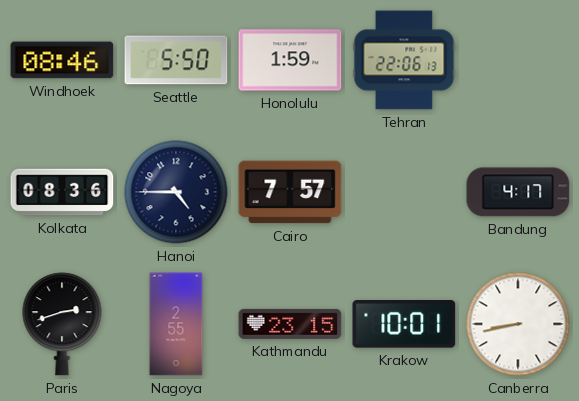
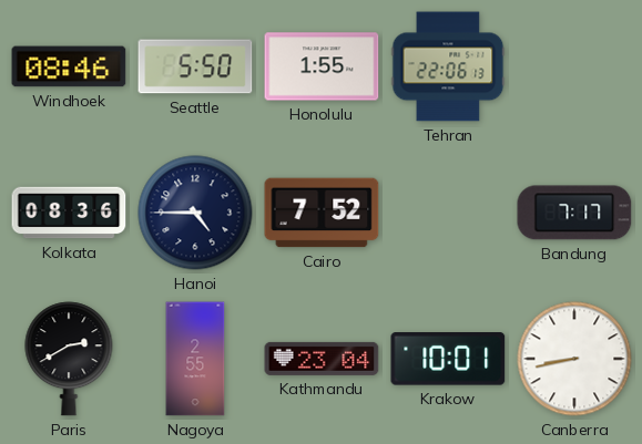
Honolulu: 1:59 -> 1:55 (322, 66)
Cairo: 7:57 -> 7:52 (322, 213)
Bandung: 4:17 -> 7:17 (574, 213)
Paris: 2:42 -> 2:40 (69, 359)
Kathmandu: 23:15 -> 23:04 (322, 359)
